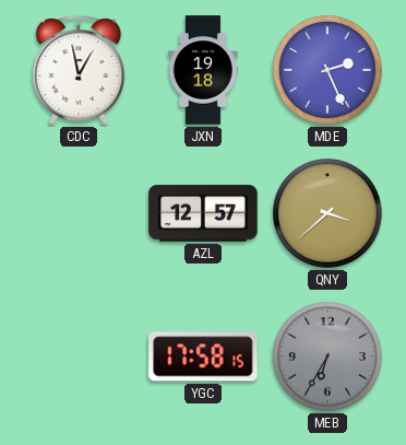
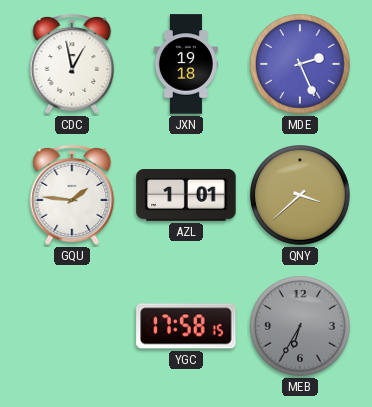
GQU: none -> 1:46 (72, 195)
AZL: 12:57 -> 1:01 (186, 195)
